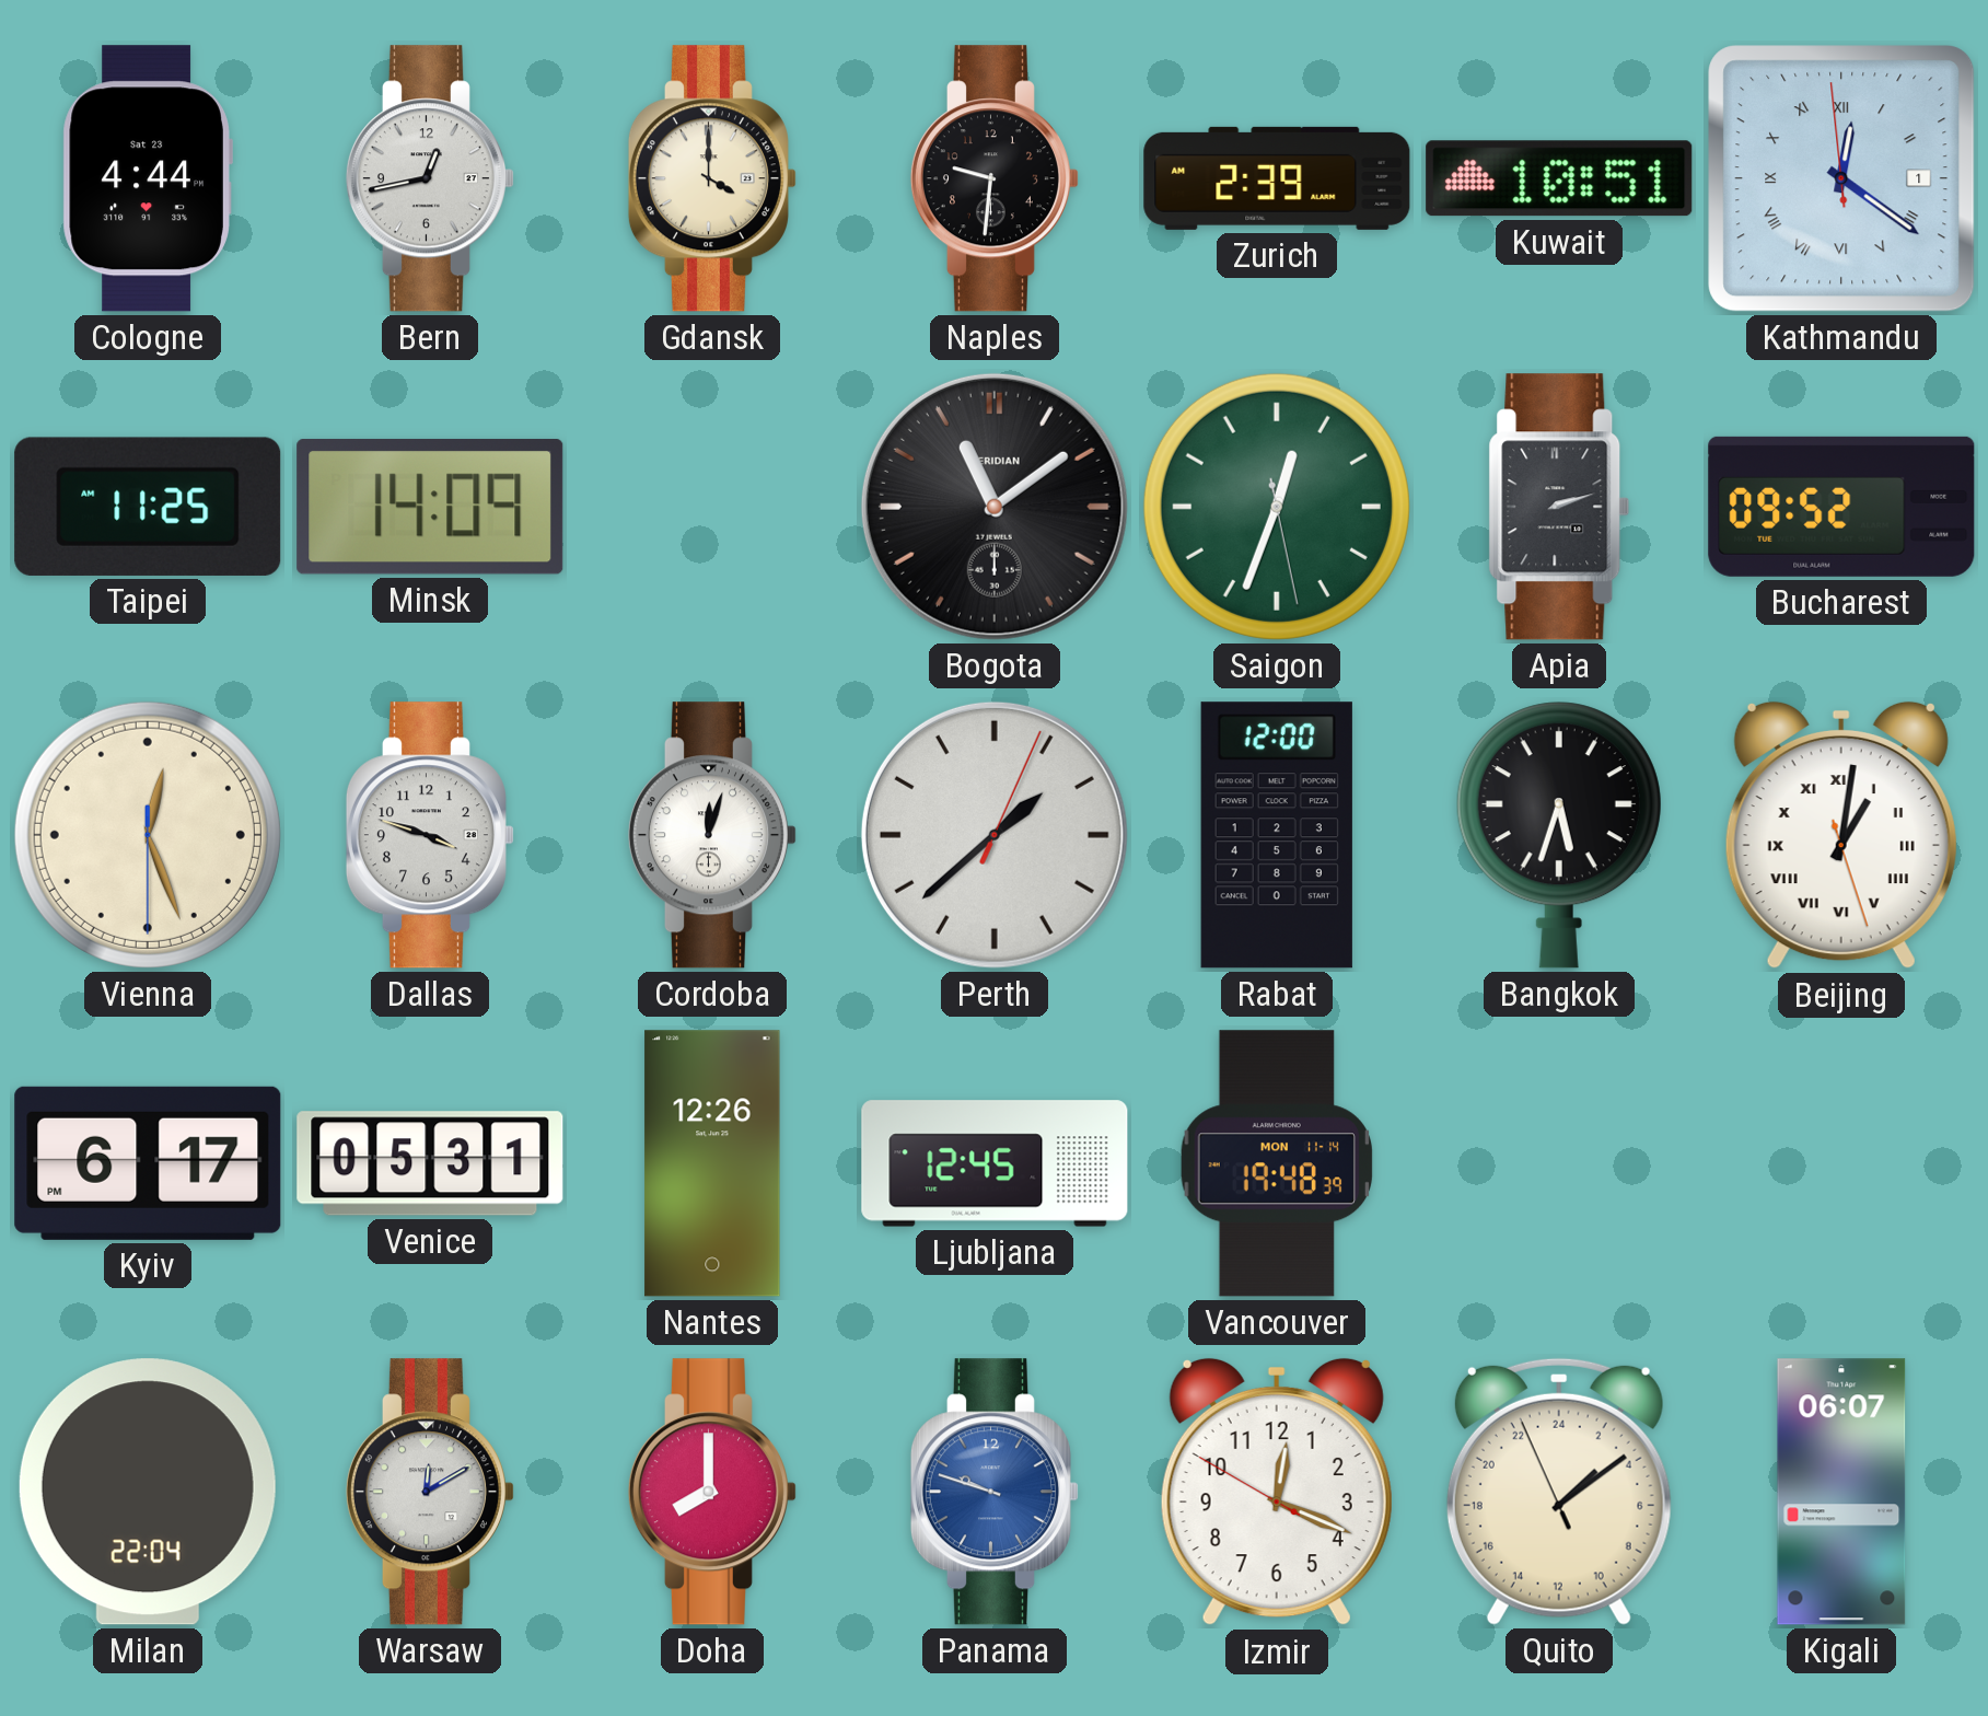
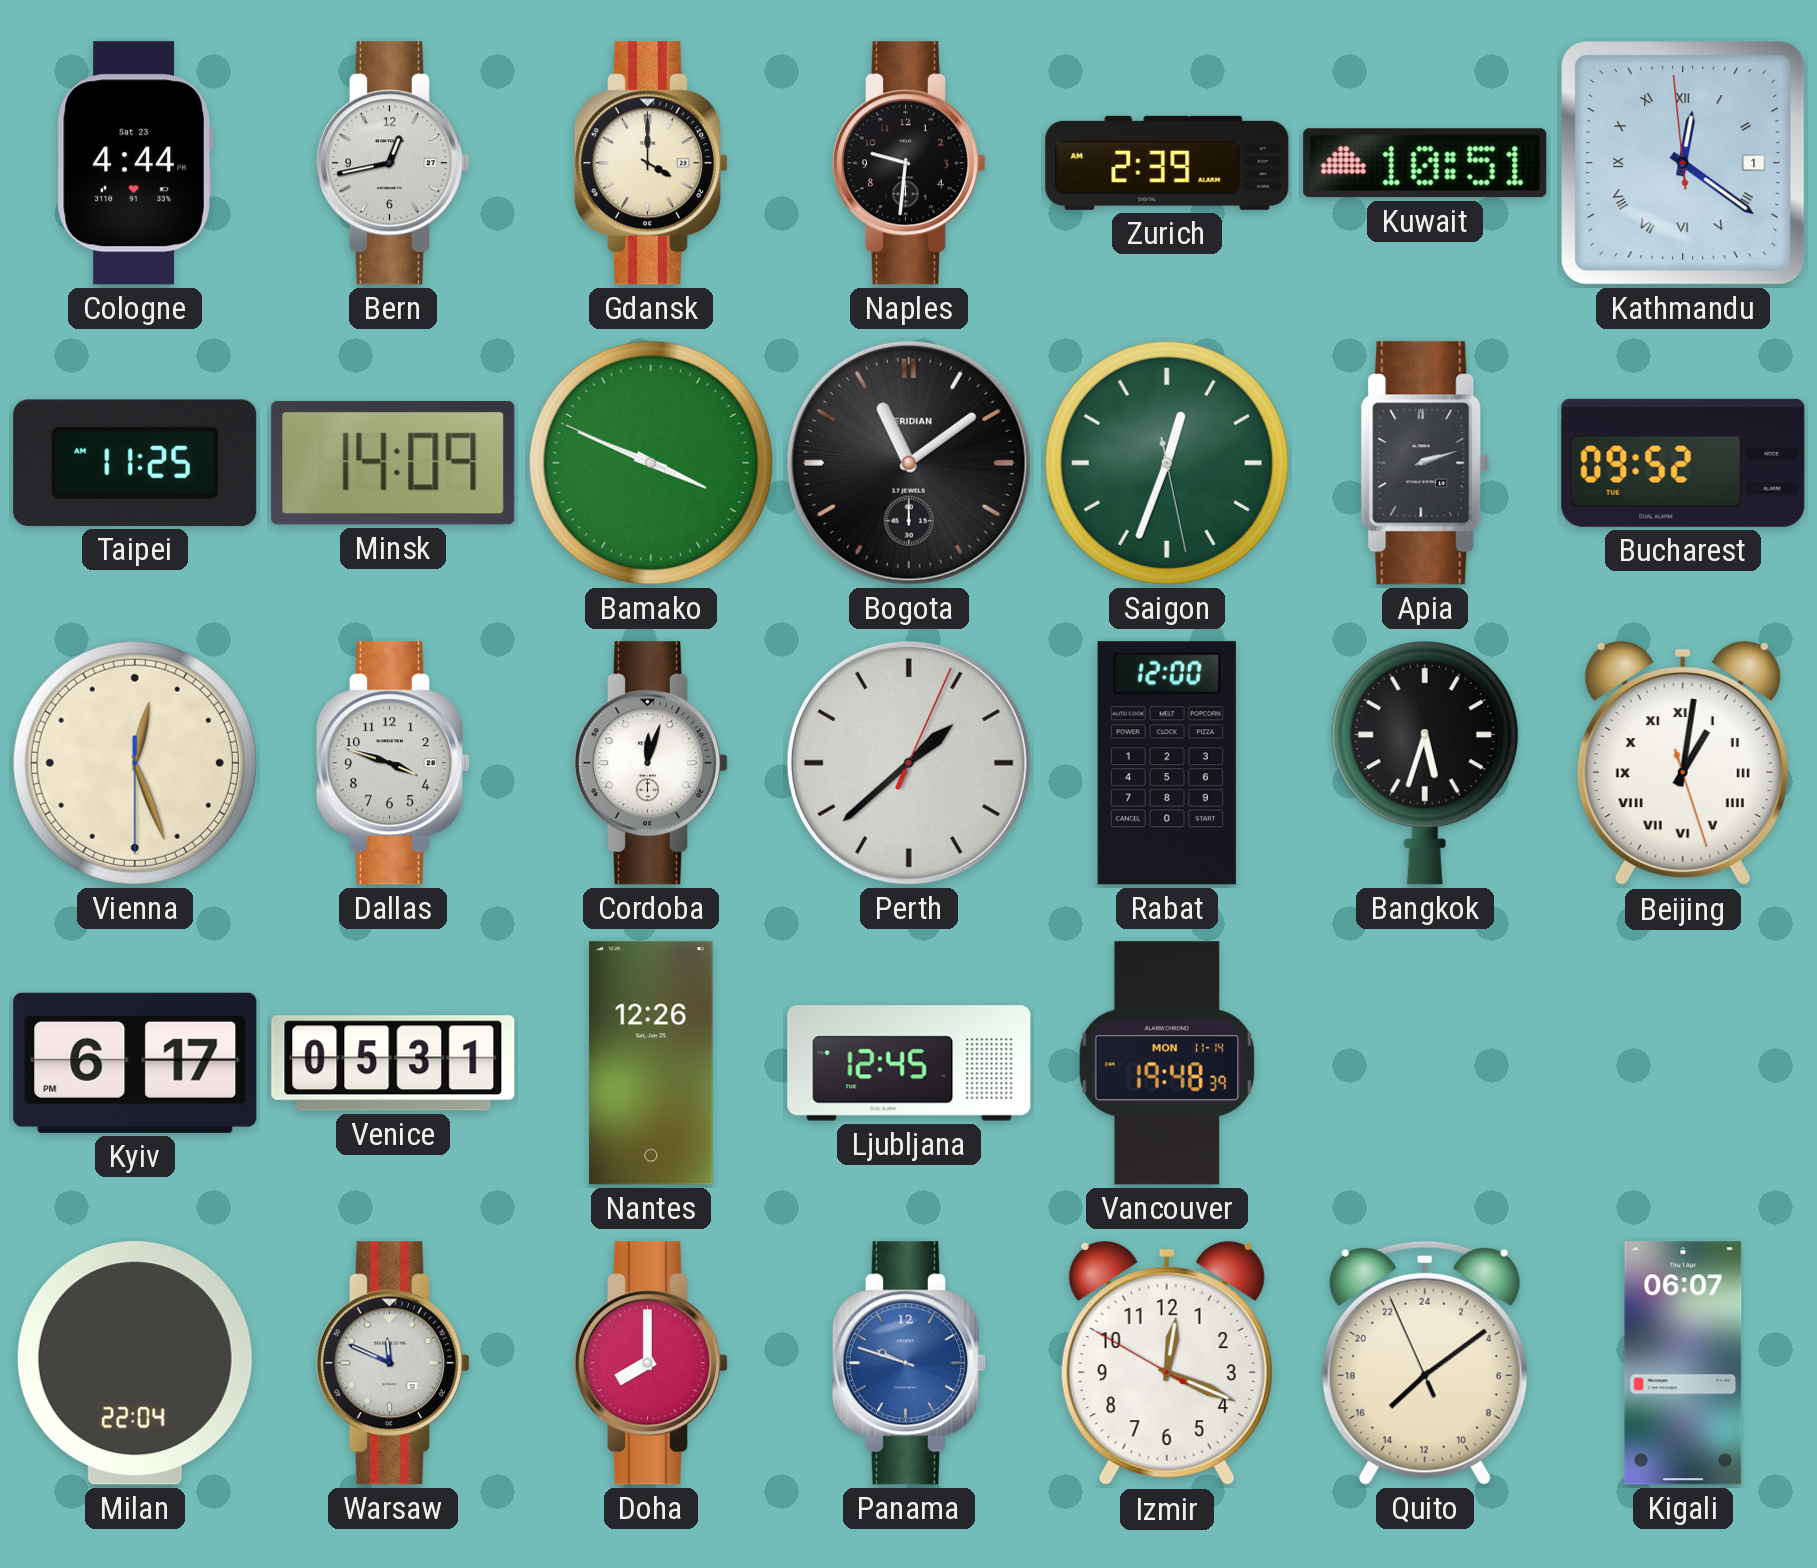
Bamako: none -> 3:48 (651, 463)
Warsaw: 12:10 -> 11:49 (393, 1363)
Quito: 3:08 -> 15:08 (1425, 1363)
